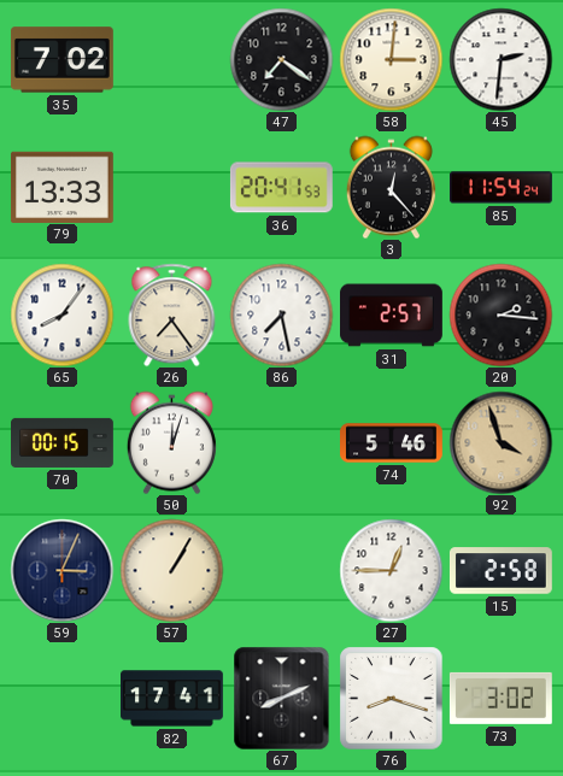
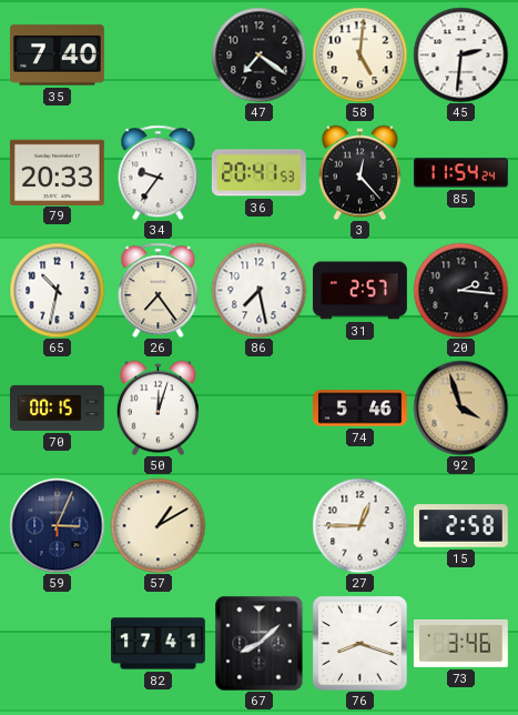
35: 7:02 -> 7:40 (57, 56)
58: 3:01 -> 5:01 (359, 54)
79: 13:33 -> 20:33 (57, 172)
34: none -> 9:36 (159, 172)
65: 8:06 -> 10:32 (57, 290)
57: 1:05 -> 1:10 (158, 525)
67: 8:11 -> 8:08 (260, 643)
73: 3:02 -> 3:46 (460, 643)
